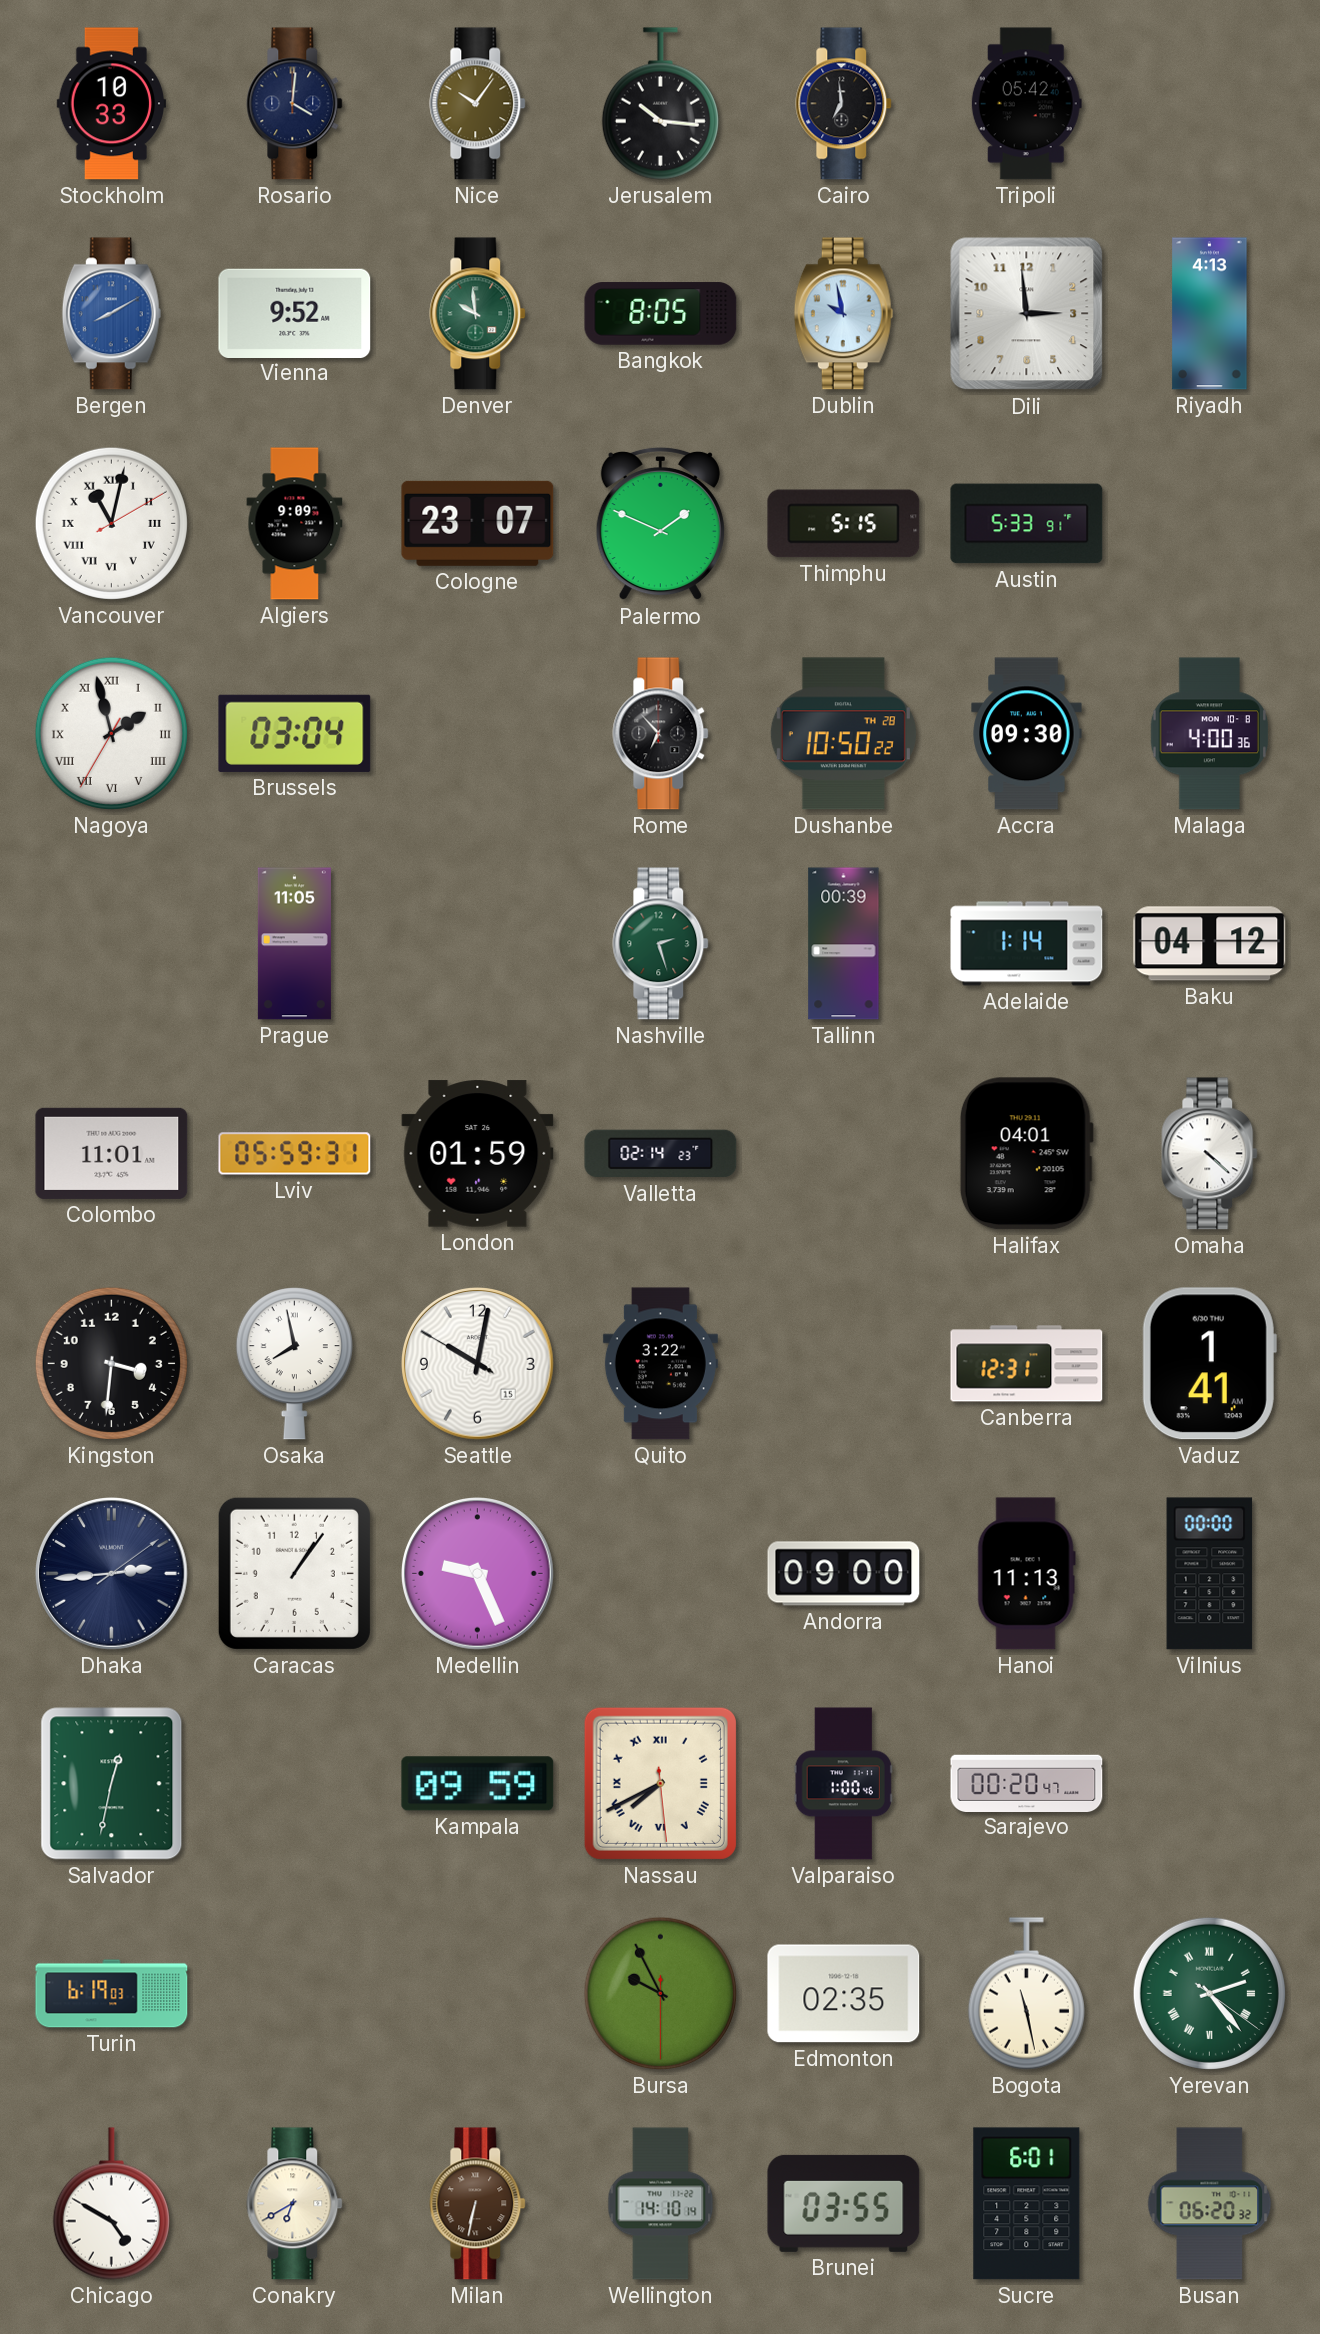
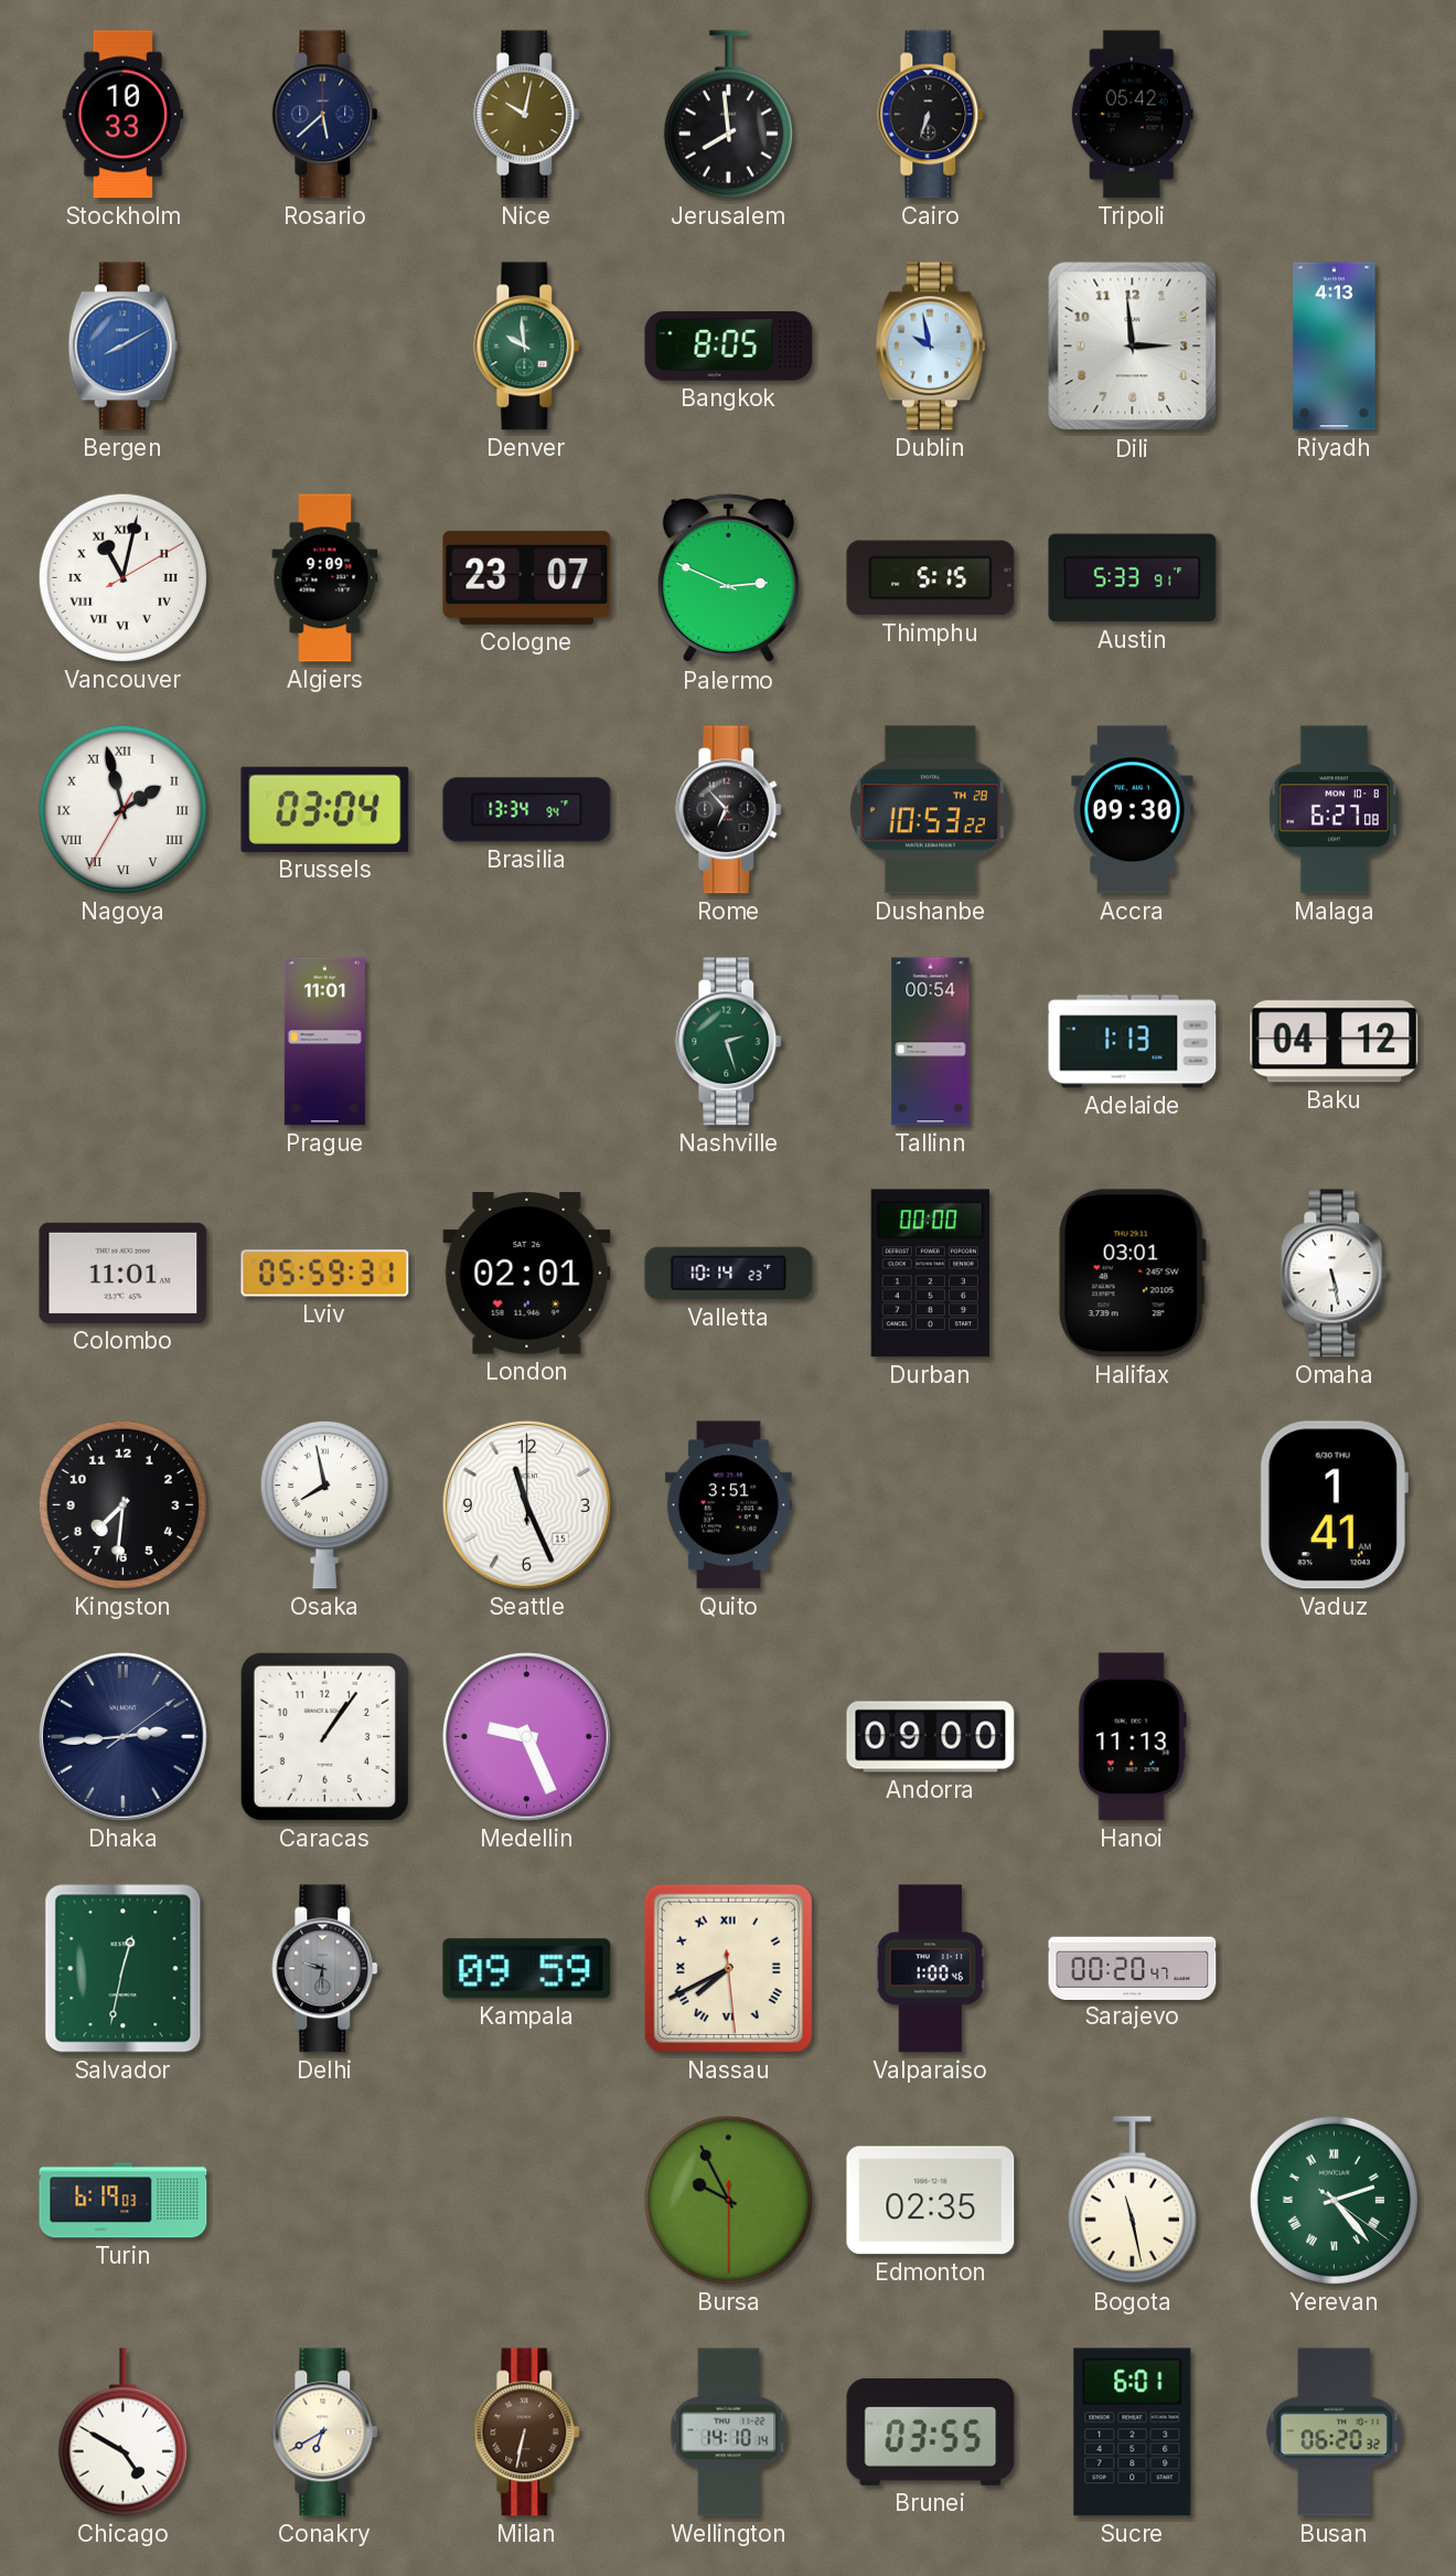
Rosario: 4:01 -> 5:38 (325, 115)
Nice: 10:06 -> 10:02 (527, 115)
Jerusalem: 10:16 -> 7:59 (728, 115)
Cairo: 6:59 -> 6:33 (931, 115)
Vienna: 9:52 -> none (295, 313)
Palermo: 1:49 -> 2:49 (728, 578)
Brasilia: none -> 13:34 (527, 810)
Dushanbe: 10:50 -> 10:53 (930, 810)
Malaga: 4:00 -> 6:27 (1334, 810)
Prague: 11:05 -> 11:01 (324, 1042)
Tallinn: 00:39 -> 00:54 (931, 1042)
Adelaide: 1:14 -> 1:13 (1133, 1042)
London: 01:59 -> 02:01 (527, 1274)
Valletta: 02:14 -> 10:14 (729, 1274)
Durban: none -> 00:00 (930, 1274)
Halifax: 04:01 -> 03:01 (1132, 1274)
Omaha: 4:22 -> 5:28 (1335, 1274)
Kingston: 3:31 -> 7:31 (122, 1504)
Seattle: 10:01 -> 11:26 (527, 1505)
Quito: 3:22 -> 3:51 (728, 1505)
Canberra: 12:31 -> none (1027, 1364)
Vilnius: 00:00 -> none (1210, 1574)
Delhi: none -> 9:31 (325, 1969)
